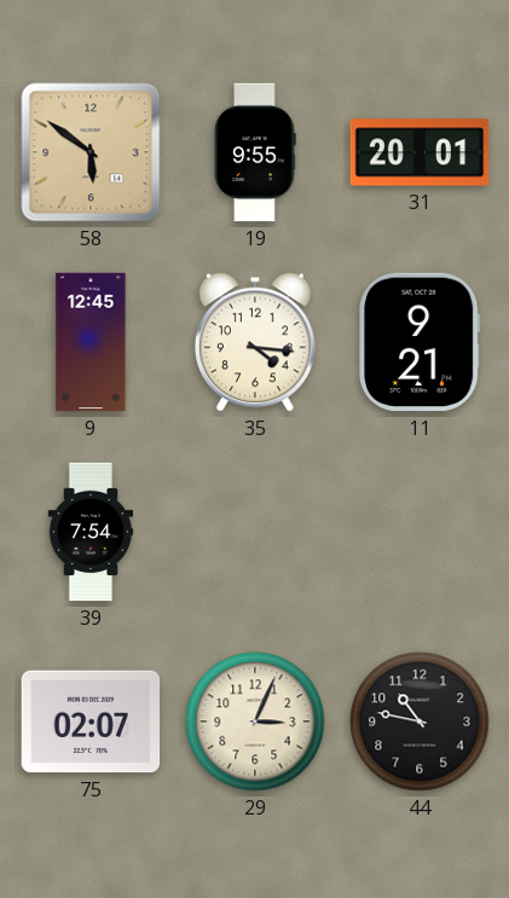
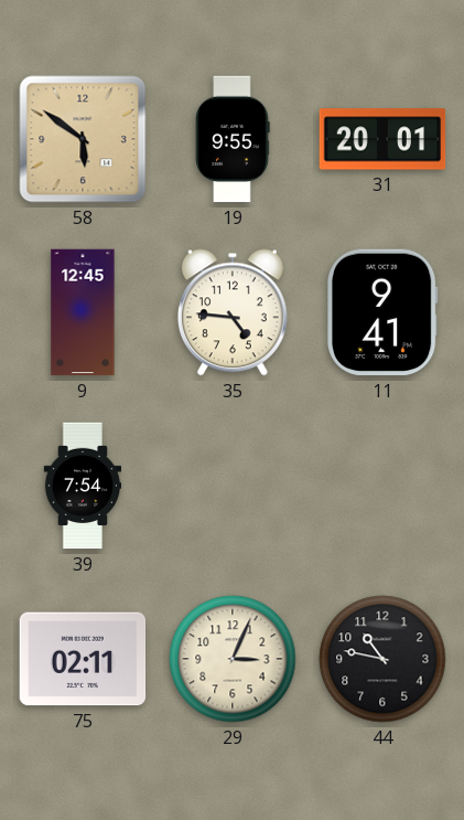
35: 4:16 -> 4:46 (233, 312)
11: 9:21 -> 9:41 (382, 312)
75: 02:07 -> 02:11 (83, 659)
